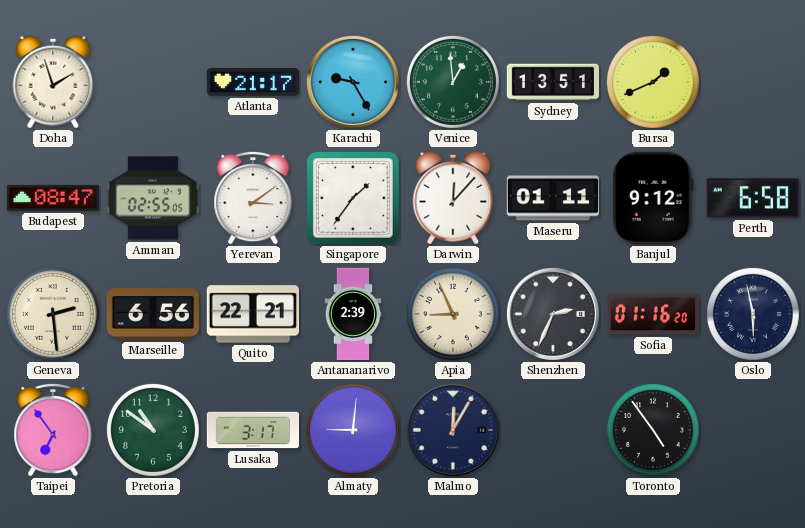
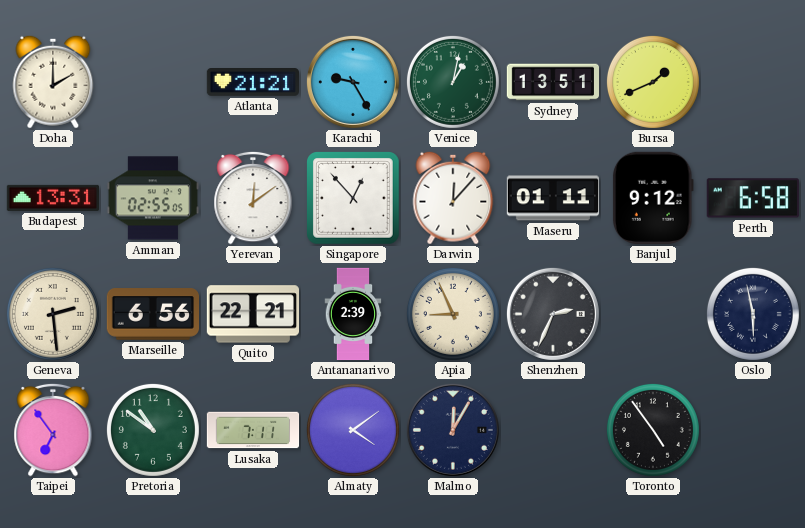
Doha: 1:57 -> 2:00 (53, 82)
Atlanta: 21:17 -> 21:21 (252, 83)
Venice: 12:59 -> 1:02 (453, 82)
Budapest: 08:47 -> 13:31 (52, 198)
Yerevan: 3:09 -> 12:09 (253, 198)
Singapore: 1:36 -> 12:53 (354, 199)
Sofia: 01:16 -> none (652, 314)
Lusaka: 3:17 -> 7:11 (253, 430)
Almaty: 9:01 -> 4:09 (353, 430)
